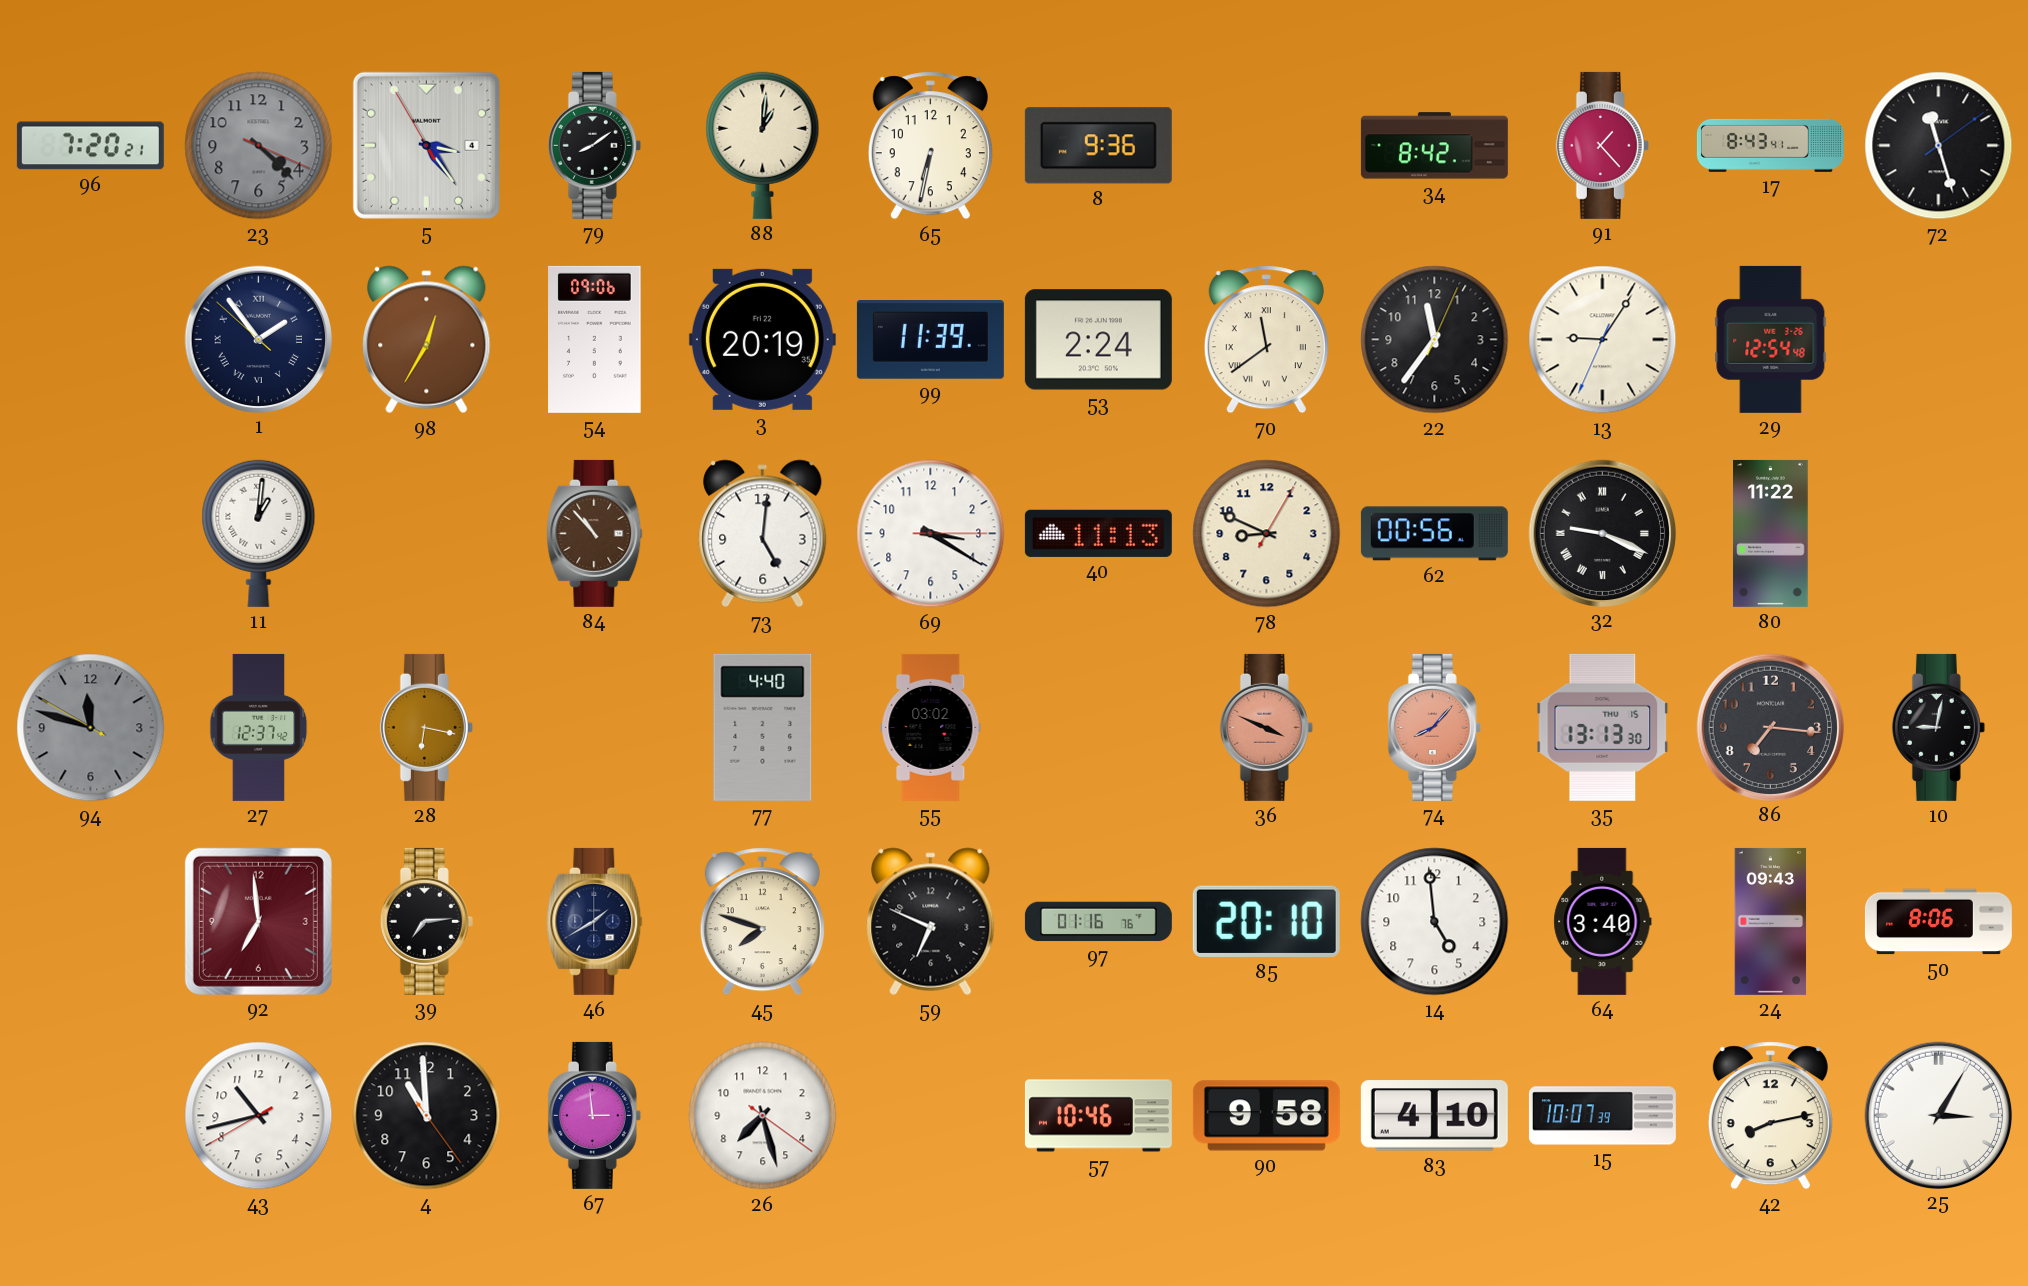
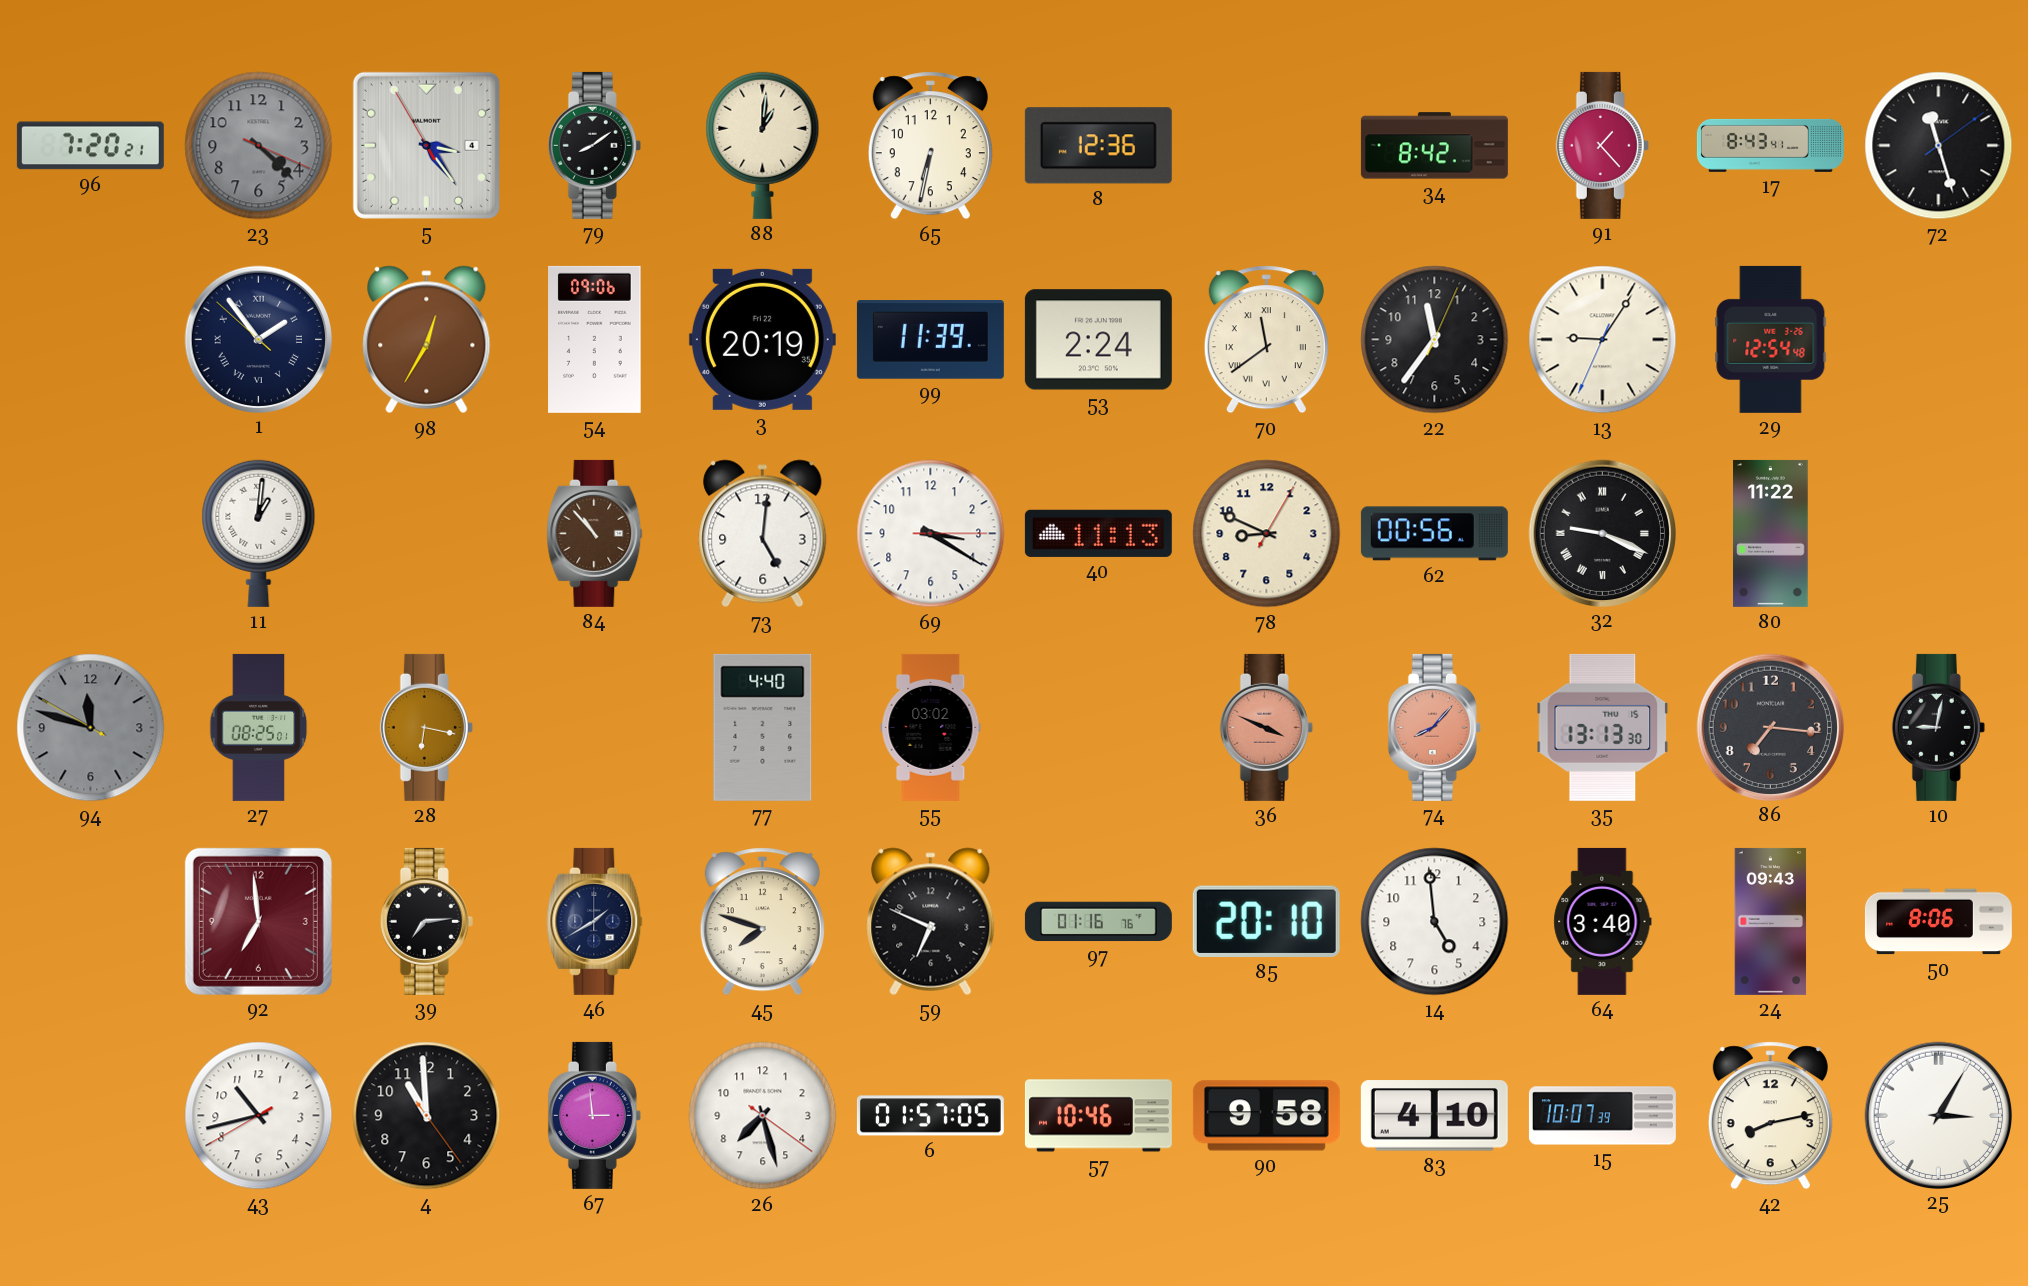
8: 9:36 -> 12:36 (1098, 146)
27: 12:37 -> 08:25 (259, 727)
6: none -> 01:57 (930, 1116)
